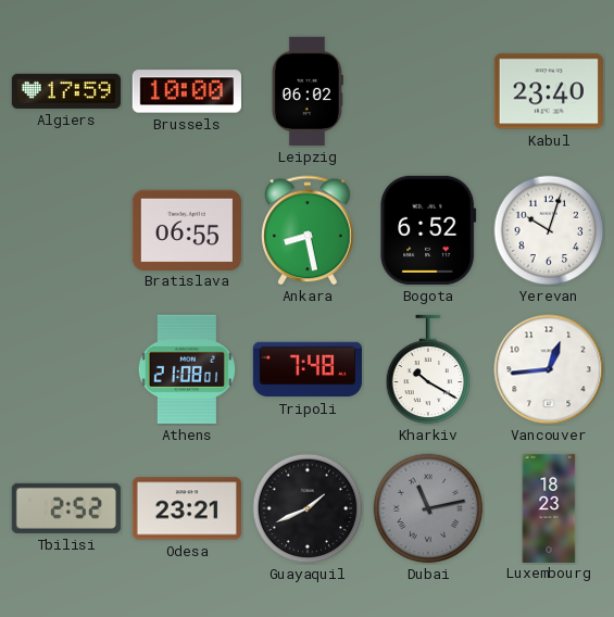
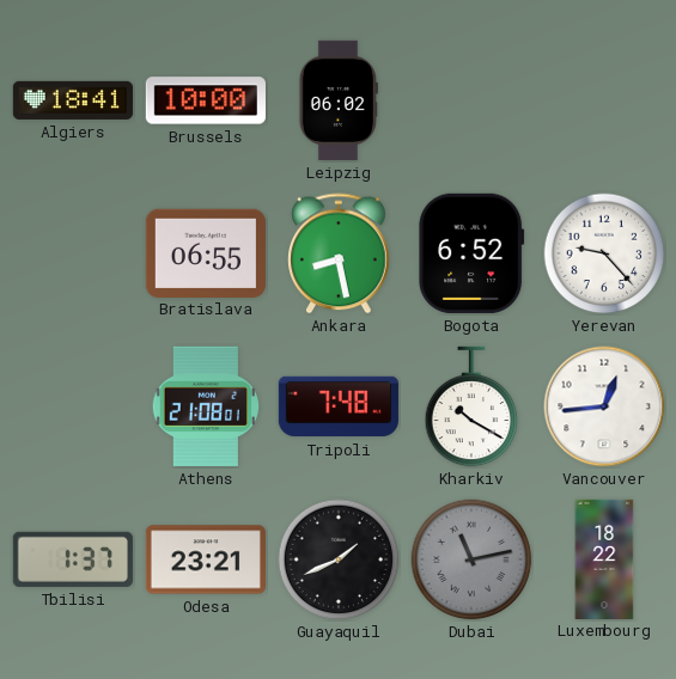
Algiers: 17:59 -> 18:41 (73, 100)
Kabul: 23:40 -> none (549, 91)
Yerevan: 10:03 -> 9:23 (604, 253)
Tbilisi: 2:52 -> 1:37 (73, 559)
Luxembourg: 18:23 -> 18:22 (604, 558)
